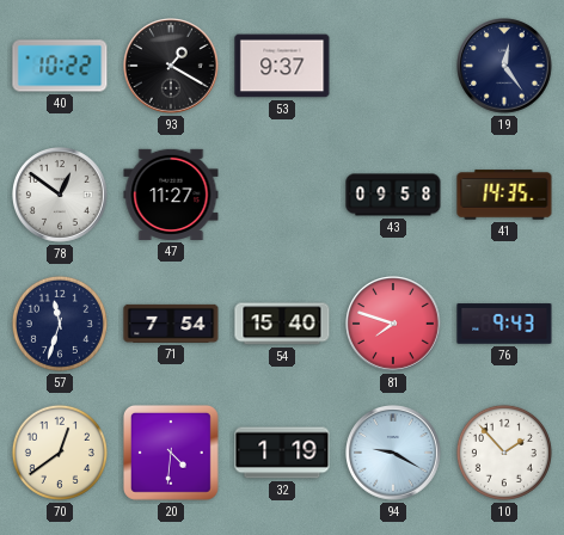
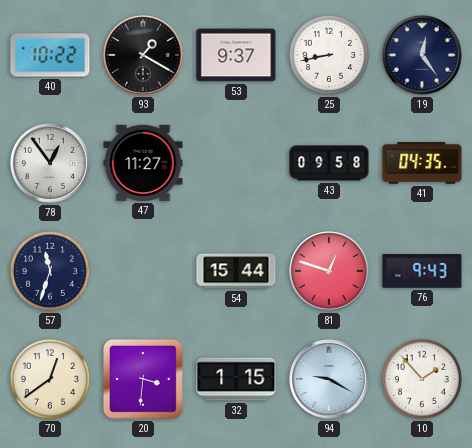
25: none -> 8:43 (329, 55)
78: 12:51 -> 12:54 (51, 164)
41: 14:35 -> 04:35 (422, 163)
71: 7:54 -> none (171, 324)
54: 15:40 -> 15:44 (236, 271)
81: 7:48 -> 12:48 (330, 272)
20: 4:31 -> 3:31 (143, 379)
32: 1:19 -> 1:15 (236, 379)
